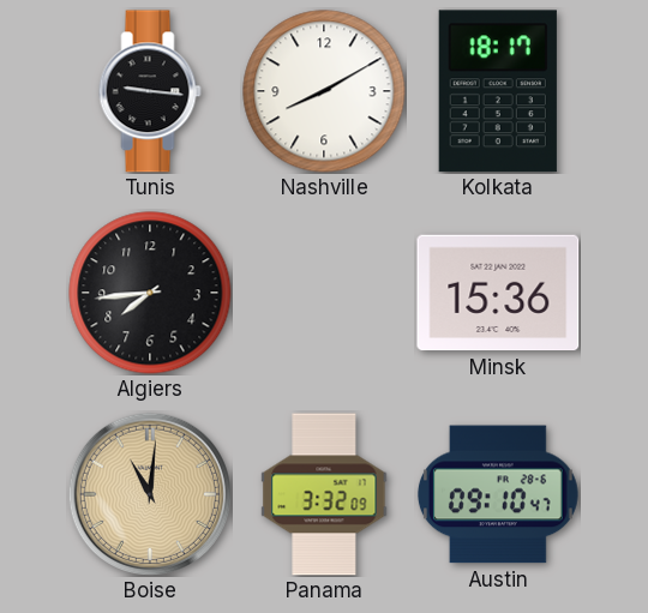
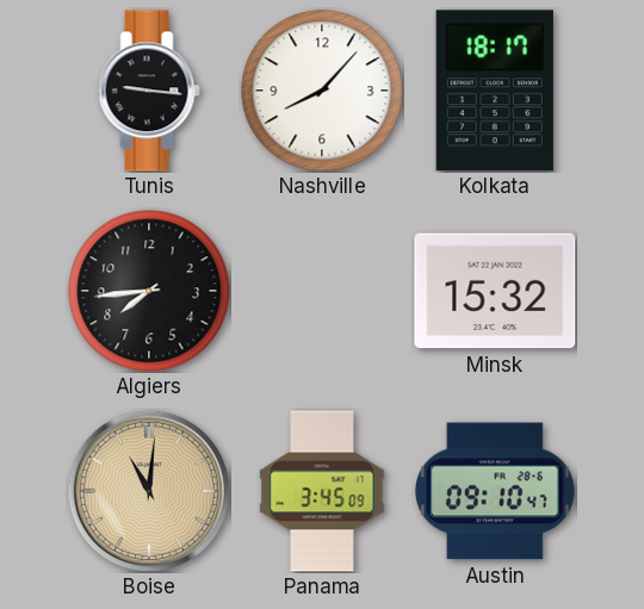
Nashville: 8:10 -> 8:07 (322, 91)
Minsk: 15:36 -> 15:32 (495, 291)
Panama: 3:32 -> 3:45 (322, 491)
